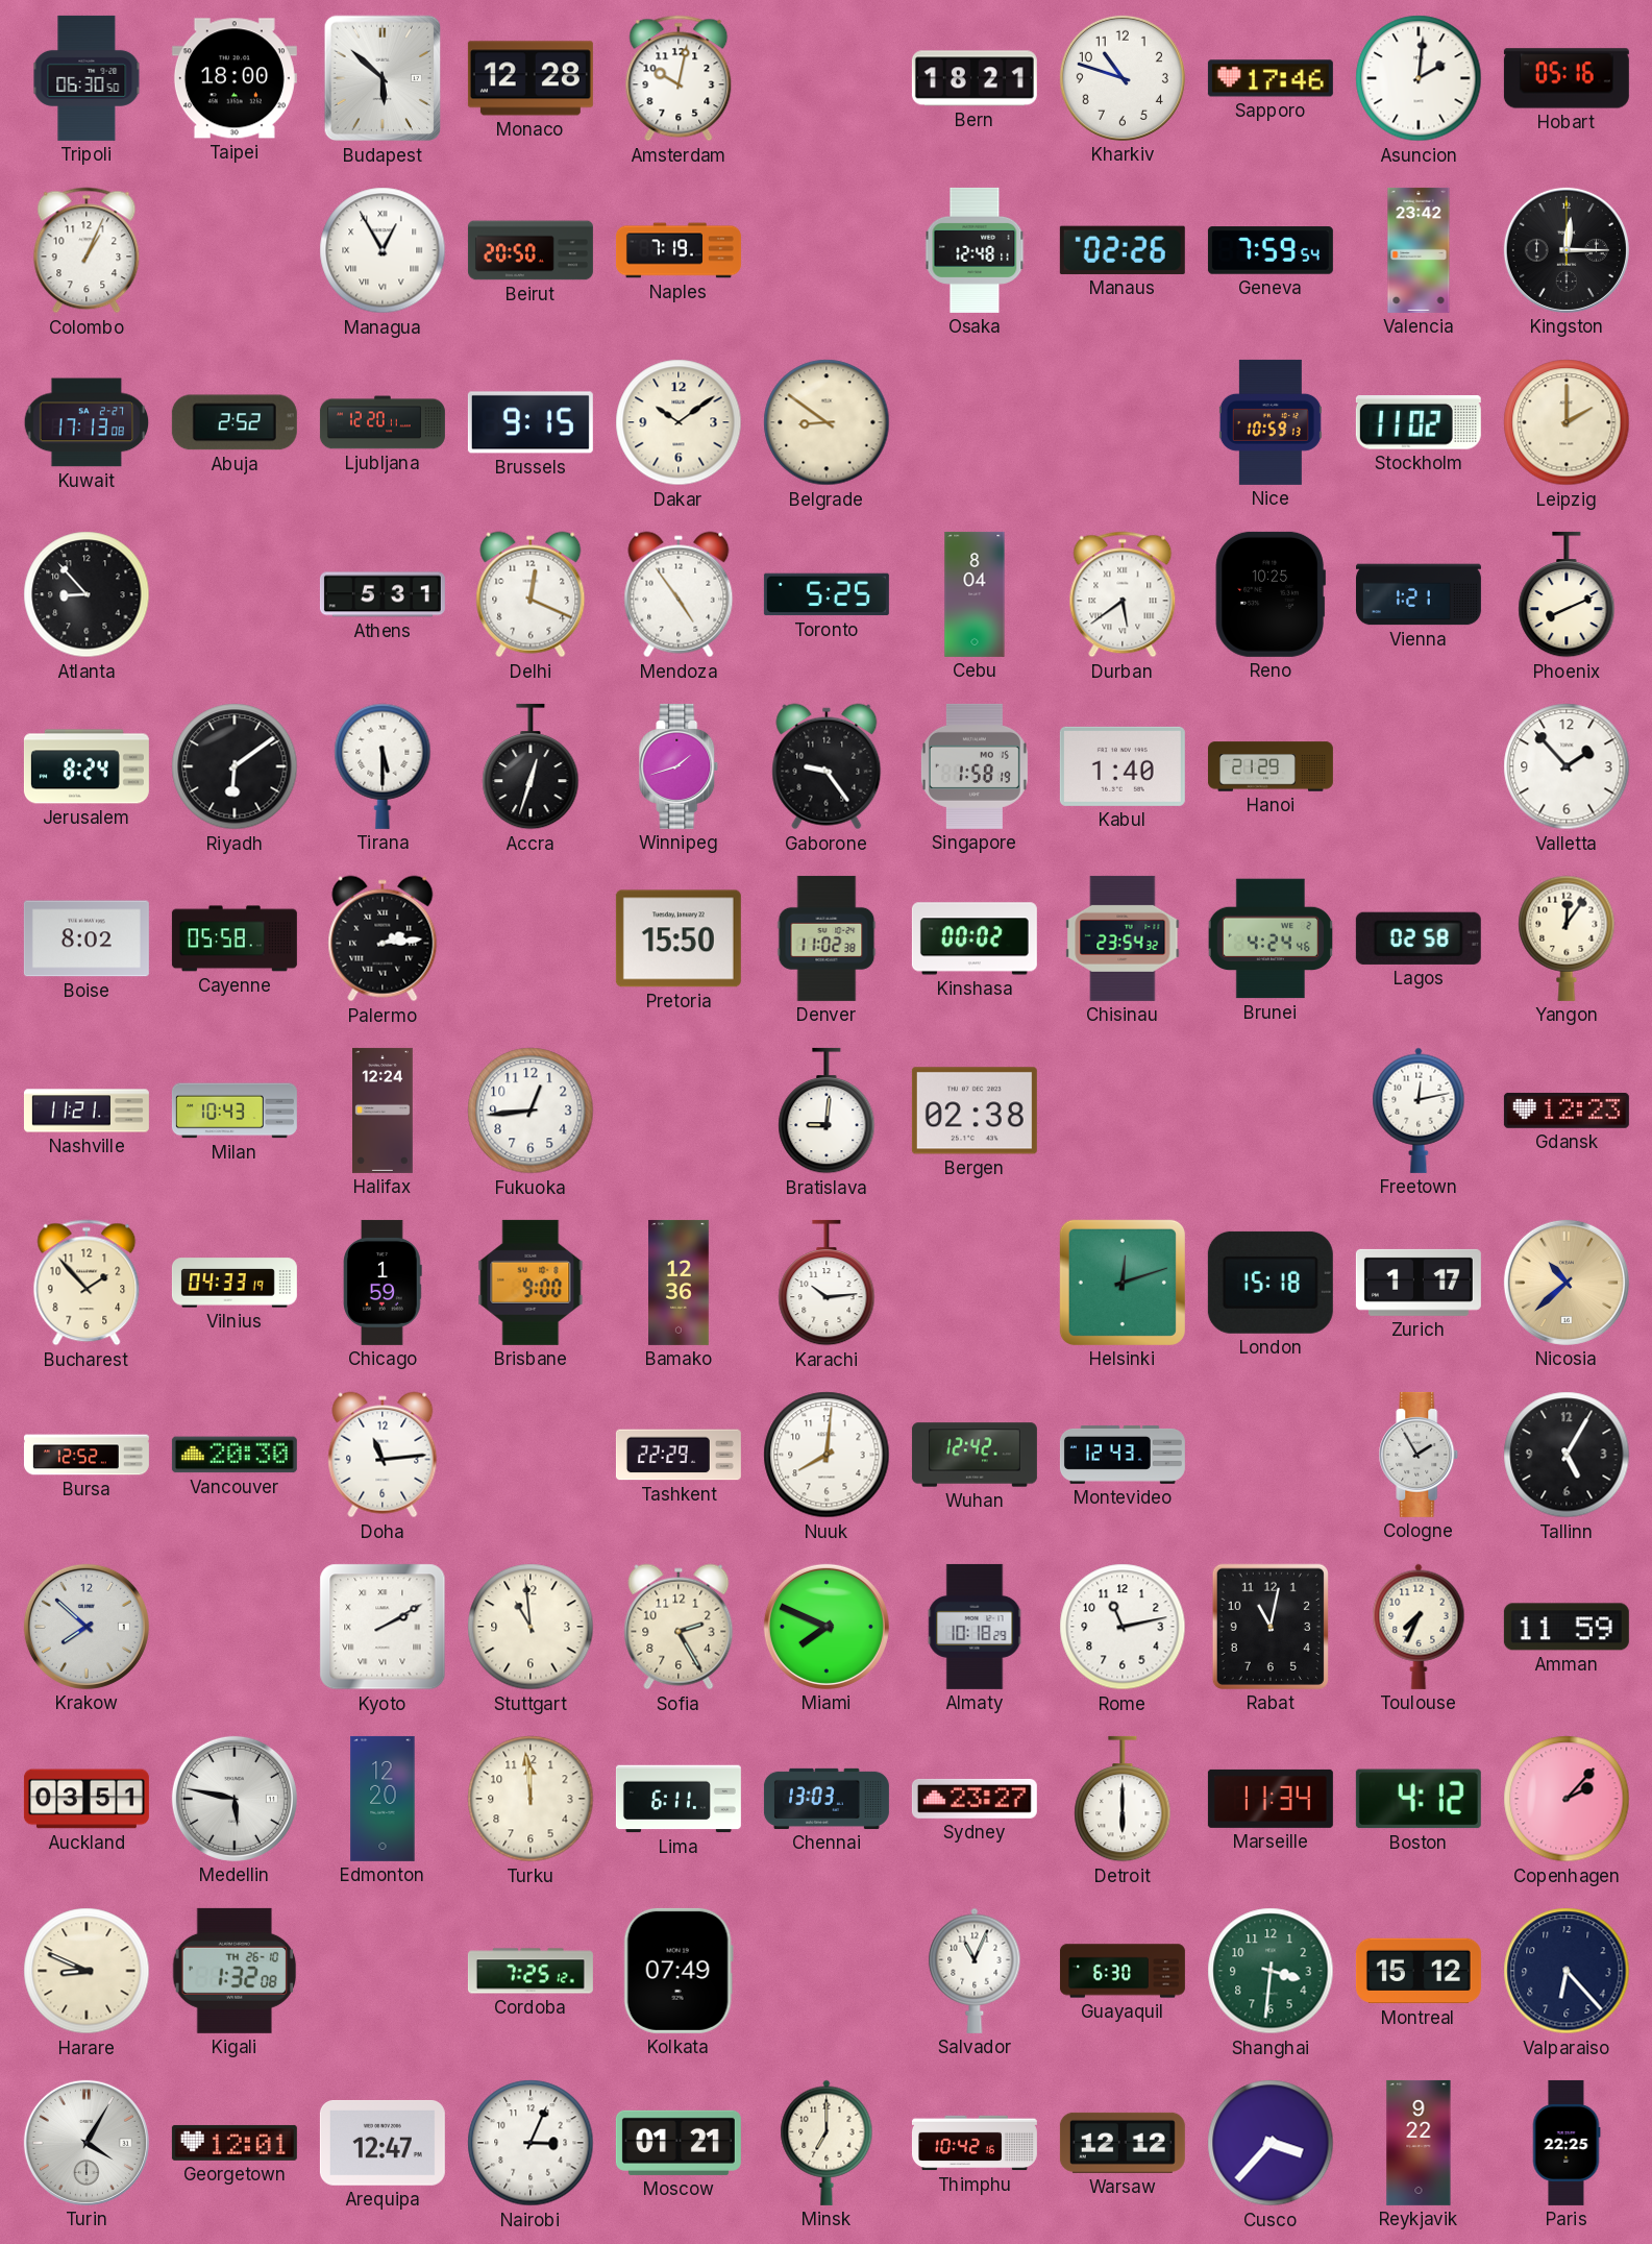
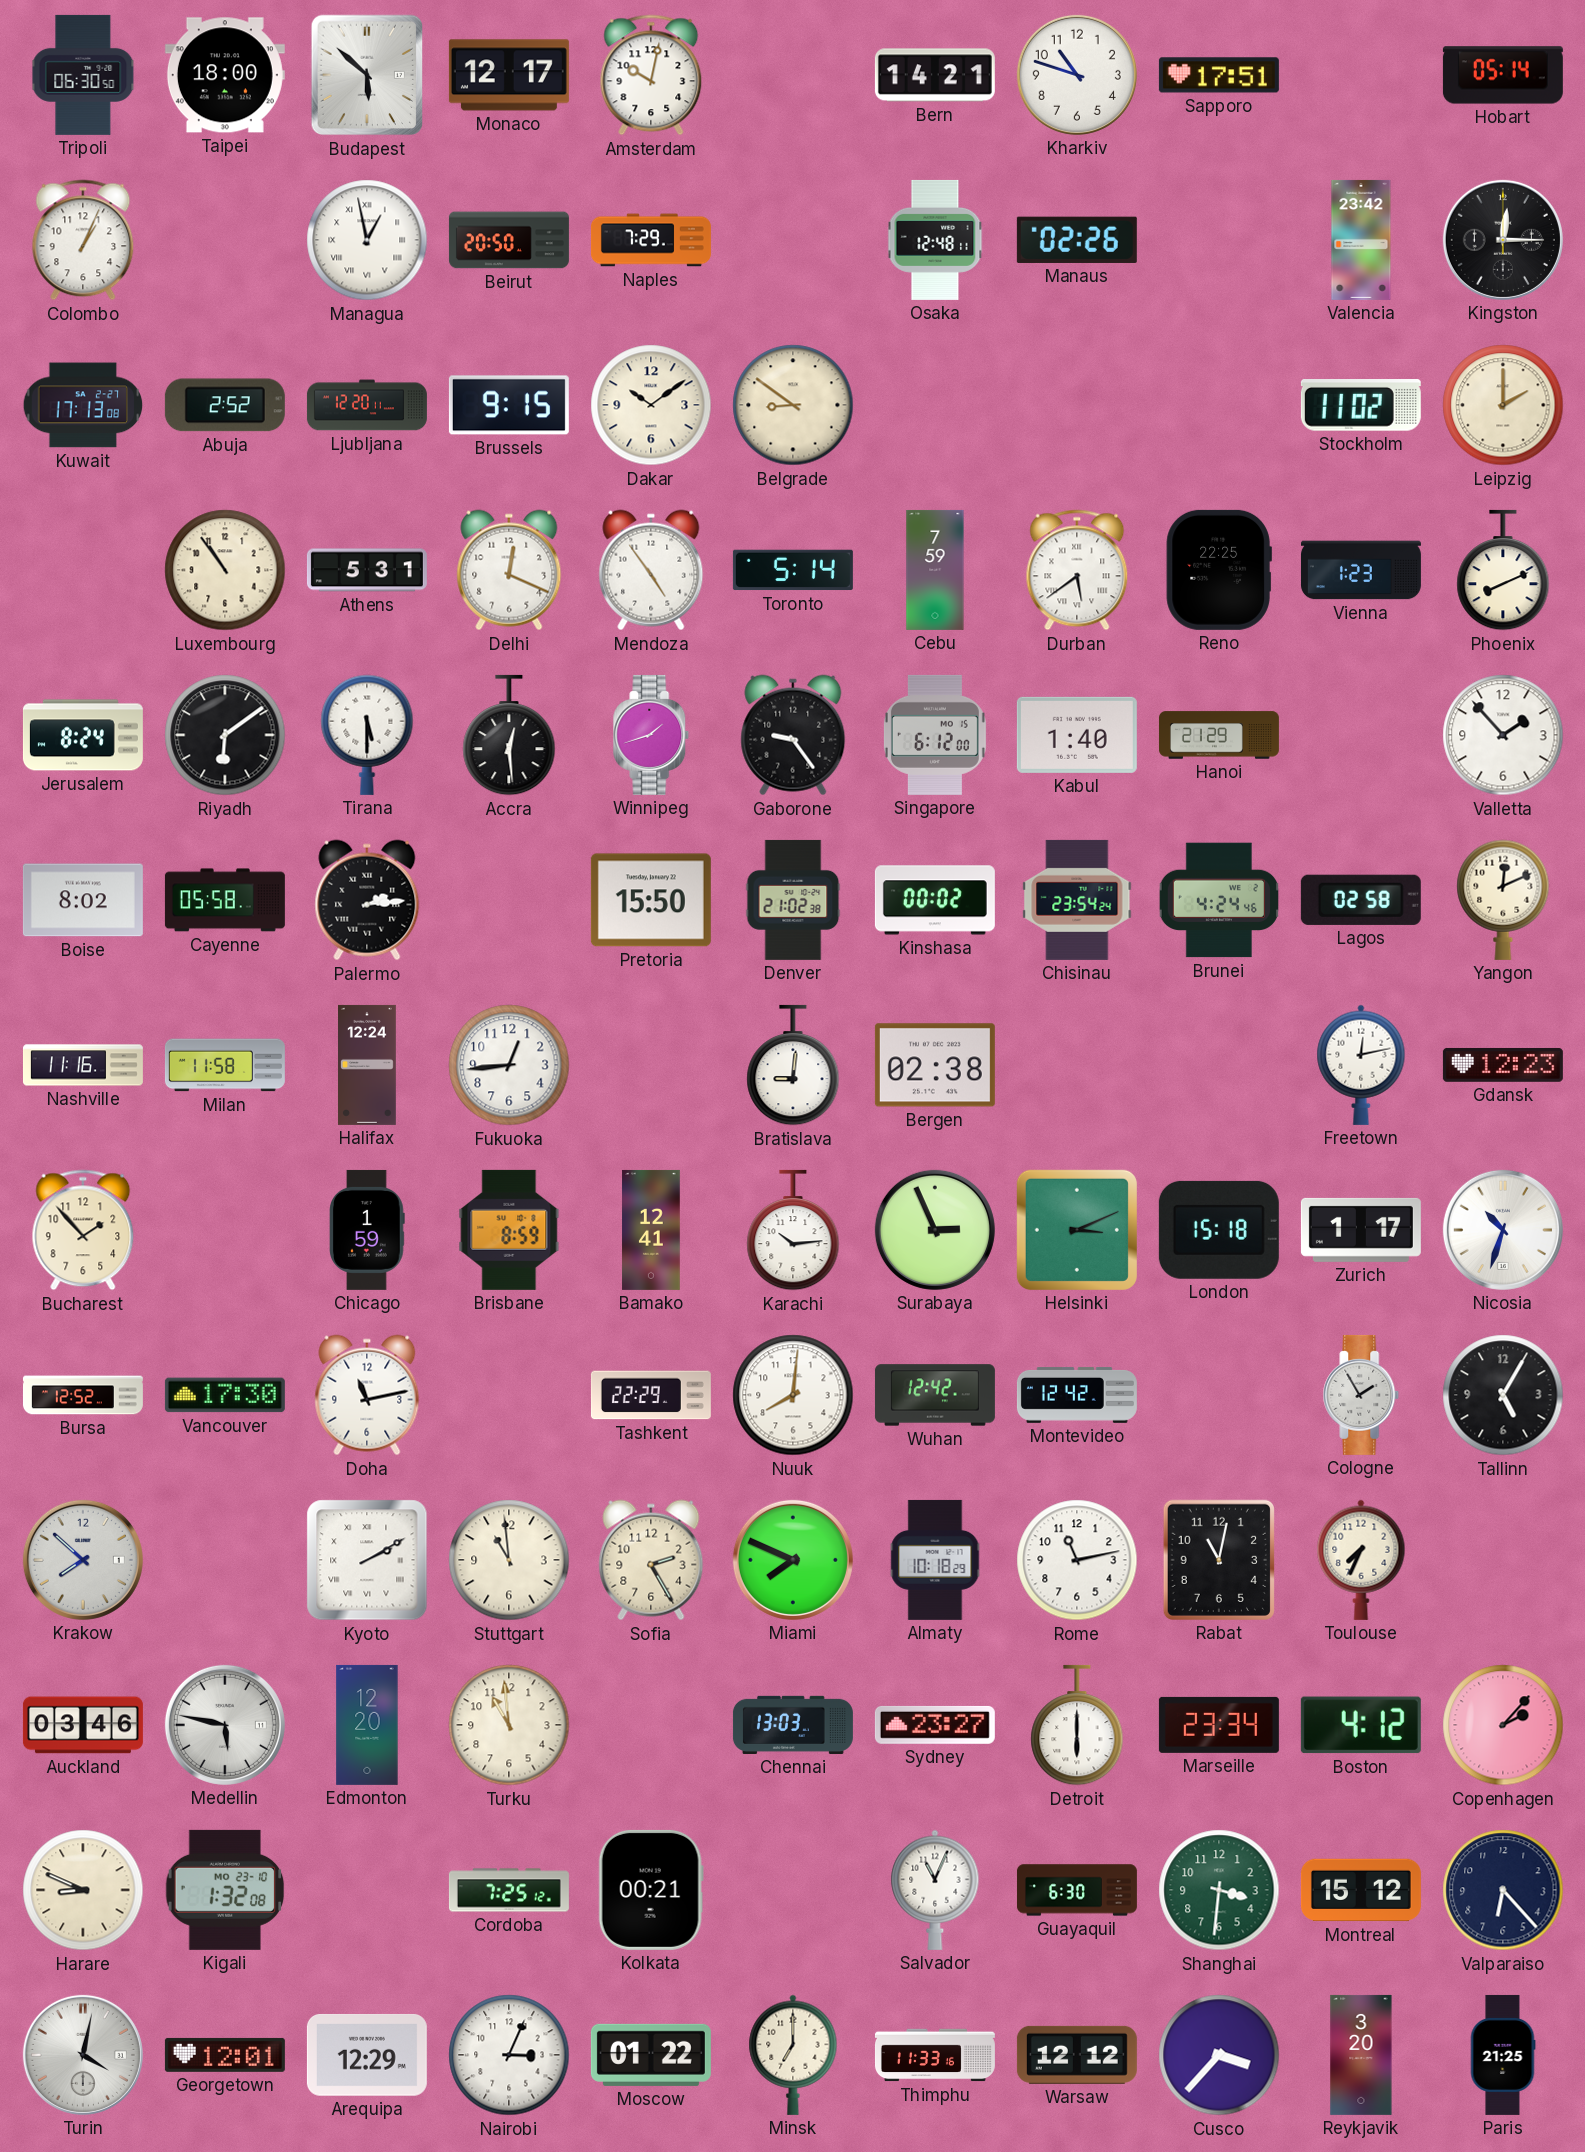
Monaco: 12:28 -> 12:17 (509, 75)
Bern: 18:21 -> 14:21 (935, 75)
Sapporo: 17:46 -> 17:51 (1219, 75)
Asuncion: 2:01 -> none (1419, 78)
Hobart: 05:16 -> 05:14 (1503, 75)
Managua: 12:55 -> 12:58 (367, 240)
Naples: 7:19 -> 7:29 (651, 240)
Geneva: 7:59 -> none (1271, 250)
Nice: 10:59 -> none (1271, 422)
Atlanta: 8:53 -> none (87, 594)
Luxembourg: none -> 10:54 (225, 570)
Toronto: 5:25 -> 5:14 (793, 570)
Cebu: 8:04 -> 7:59 (935, 570)
Reno: 10:25 -> 22:25 (1219, 570)
Vienna: 1:21 -> 1:23 (1361, 570)
Accra: 12:33 -> 12:29 (509, 735)
Singapore: 1:58 -> 6:12 (935, 735)
Denver: 11:02 -> 21:02 (793, 900)
Chisinau: 23:54:32 -> 23:54:24 (1077, 900)
Yangon: 12:06 -> 12:11 (1503, 900)
Nashville: 11:21 -> 11:16 (83, 1065)
Milan: 10:43 -> 11:58 (225, 1065)
Vilnius: 04:33 -> none (235, 1283)
Brisbane: 9:00 -> 8:59 (509, 1230)
Bamako: 12:36 -> 12:41 (651, 1230)
Surabaya: none -> 2:56 (935, 1230)
Helsinki: 12:12 -> 3:11 (1077, 1230)
Nicosia: 10:38 -> 10:33 (1503, 1230)
Nicosia dial: champagne -> white (1503, 1230)
Vancouver: 20:30 -> 17:30 (225, 1395)
Doha: 11:14 -> 11:13 (367, 1395)
Montevideo: 12:43 -> 12:42 (1077, 1395)
Amman: 11:59 -> none (1567, 1627)
Auckland: 03:51 -> 03:46 (83, 1725)
Turku: 11:59 -> 10:59 (509, 1725)
Lima: 6:11 -> none (679, 1799)
Marseille: 11:34 -> 23:34 (1219, 1725)
Kigali date: TH 26-10 -> MO 23-10 (225, 1890)
Kolkata: 07:49 -> 00:21 (651, 1890)
Turin: 4:05 -> 4:02 (83, 2055)
Arequipa: 12:47 -> 12:29 (367, 2055)
Moscow: 01:21 -> 01:22 (651, 2055)
Thimphu: 10:42 -> 11:33 (935, 2055)
Reykjavik: 9:22 -> 3:20 (1361, 2055)
Paris: 22:25 -> 21:25 (1503, 2055)
